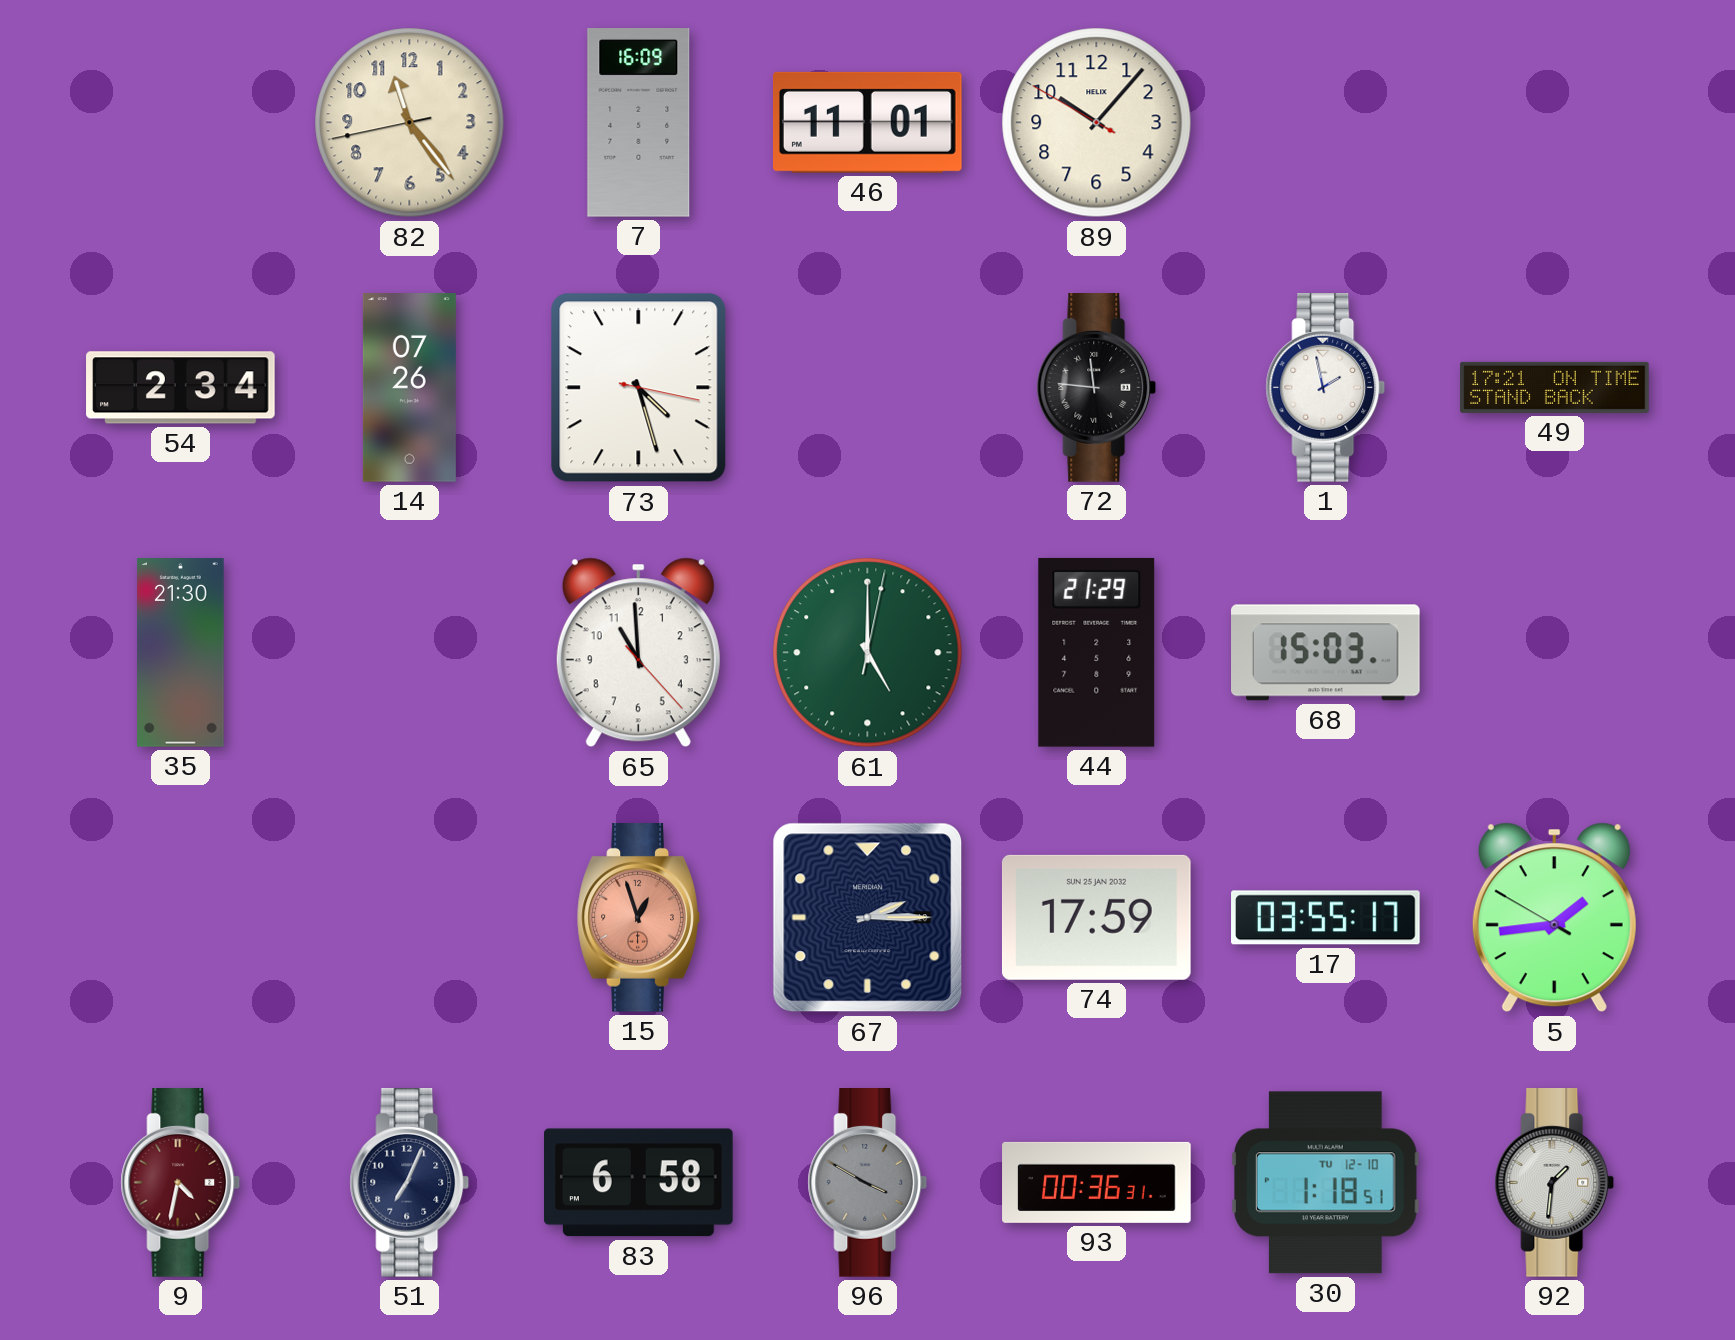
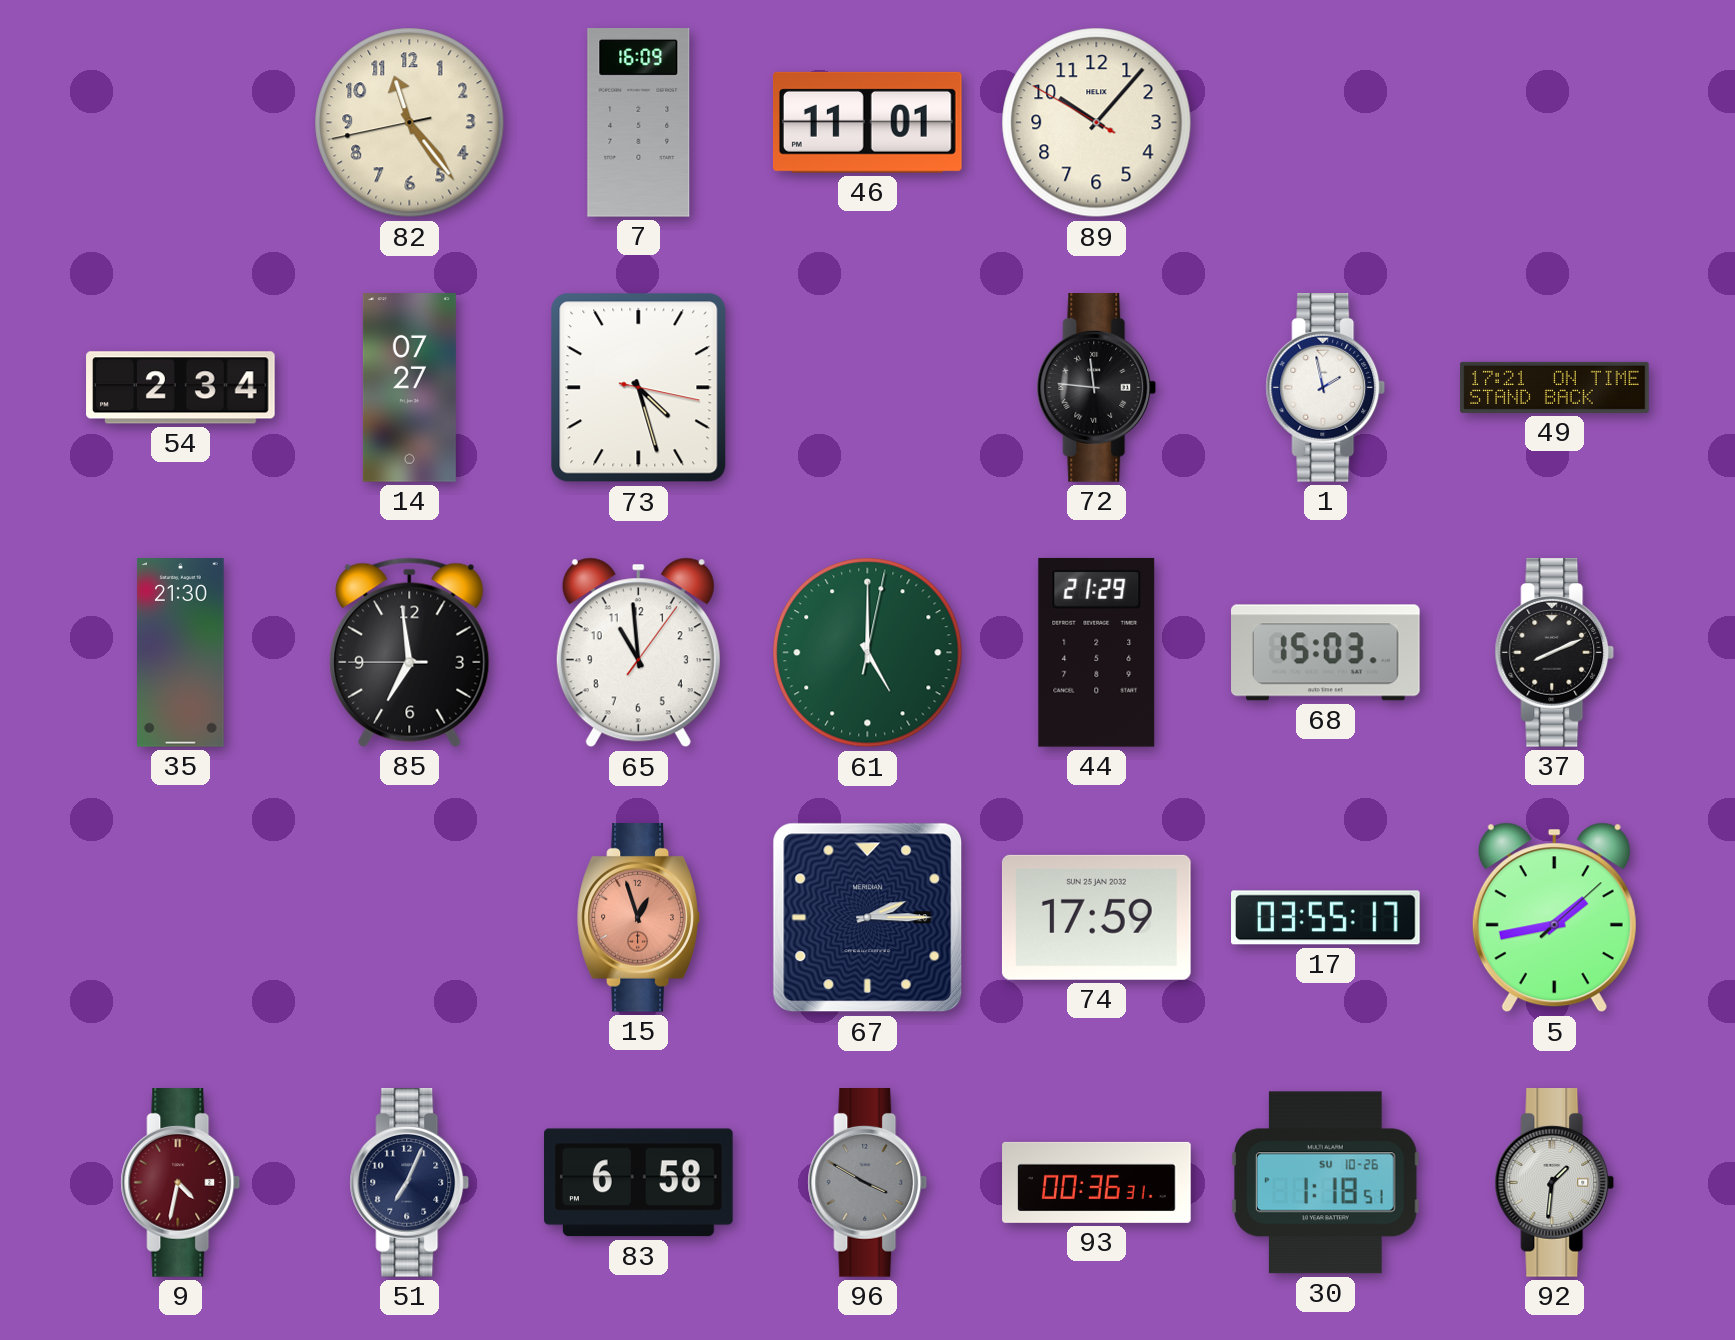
14: 07:26 -> 07:27 (409, 388)
85: none -> 6:58 (410, 652)
65: 10:59:23 -> 10:59:06 (638, 653)
37: none -> 8:11 (1555, 653)
5: 1:43:50 -> 1:43:08 (1554, 918)
30 date: TU 12-10 -> SU 10-26 (1325, 1183)
